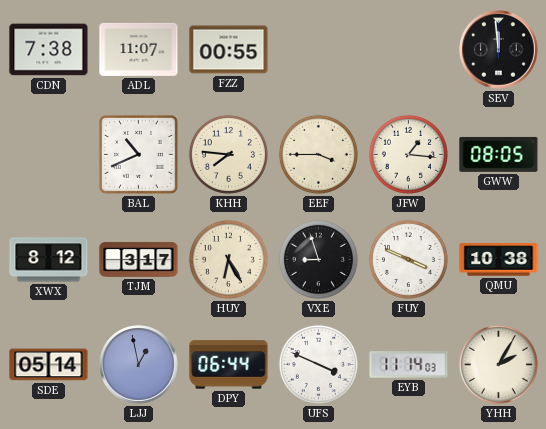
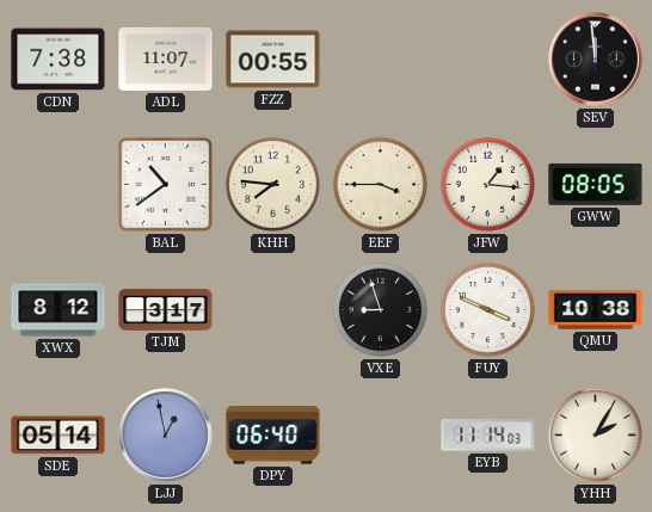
BAL: 10:41 -> 10:39 (166, 185)
HUY: 6:25 -> none (228, 259)
DPY: 06:44 -> 06:40 (273, 436)
UFS: 3:49 -> none (318, 364)
